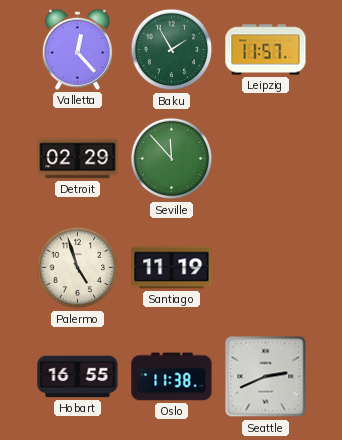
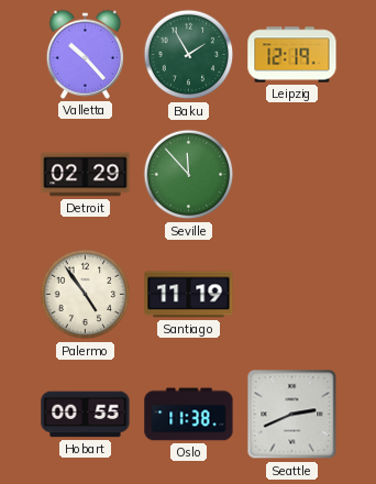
Valletta: 12:23 -> 10:23 (85, 54)
Leipzig: 11:57 -> 12:19 (292, 55)
Palermo: 4:57 -> 4:54 (86, 295)
Hobart: 16:55 -> 00:55 (86, 415)
